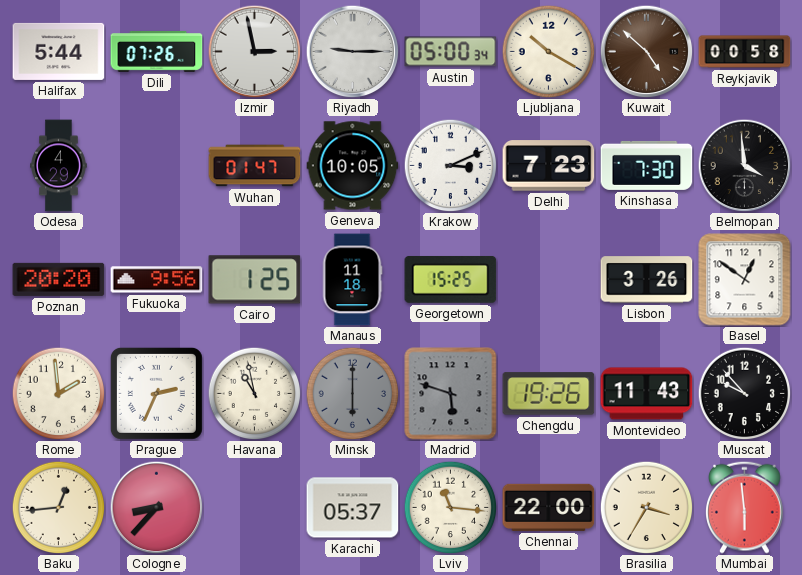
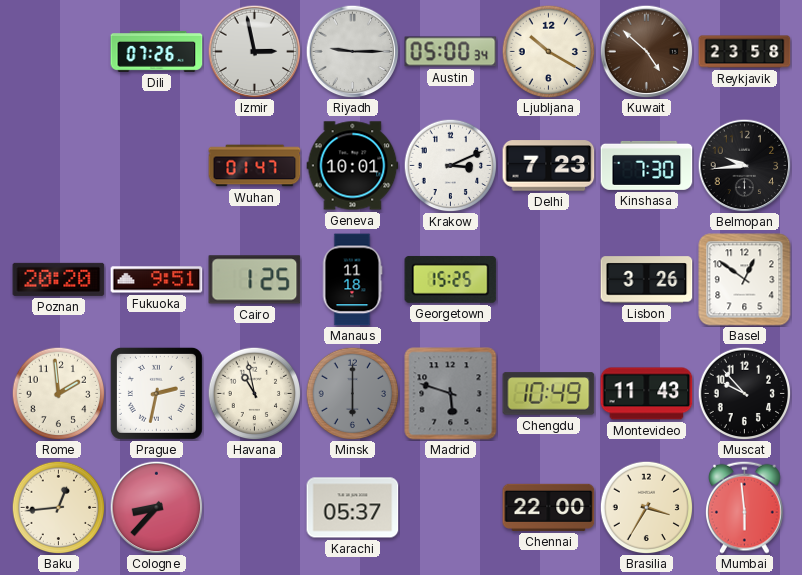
Halifax: 5:44 -> none (59, 51)
Reykjavik: 00:58 -> 23:58 (745, 52)
Odesa: 4:29 -> none (59, 166)
Geneva: 10:05 -> 10:01 (353, 166)
Belmopan: 3:59 -> 9:44 (744, 165)
Fukuoka: 9:56 -> 9:51 (157, 280)
Prague: 2:34 -> 2:32 (156, 393)
Chengdu: 19:26 -> 10:49 (549, 394)
Lviv: 11:16 -> none (450, 507)
